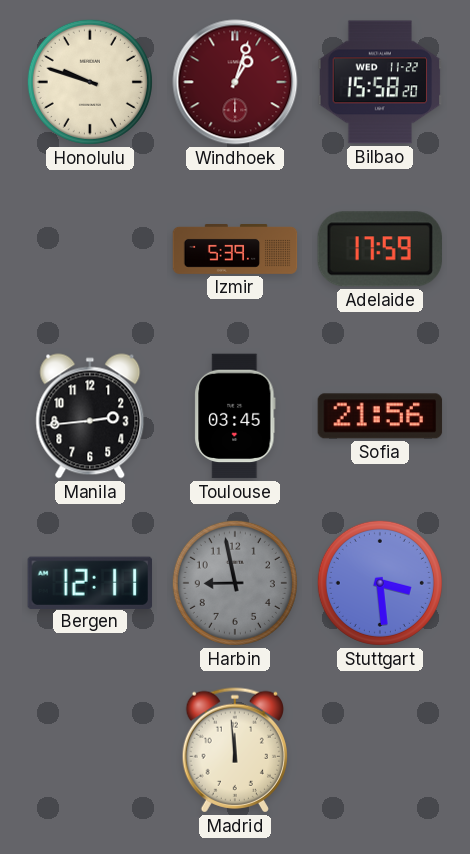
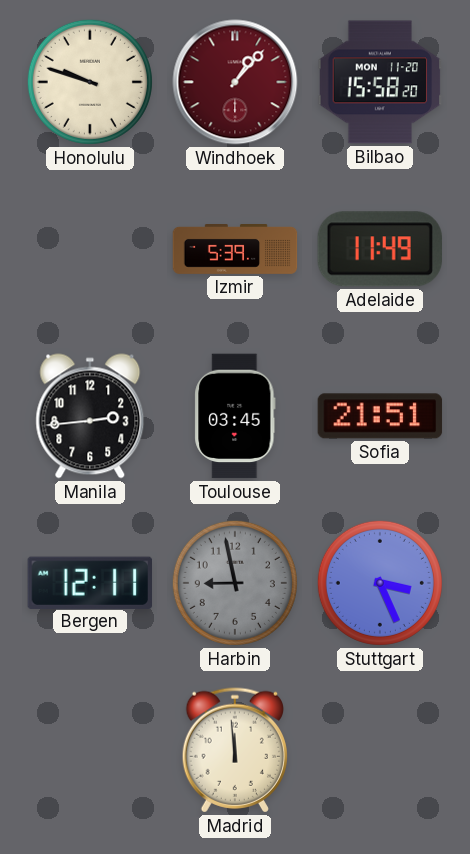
Windhoek: 1:03 -> 1:07 (235, 82)
Bilbao date: WED 11-22 -> MON 11-20 (380, 82)
Adelaide: 17:59 -> 11:49 (380, 249)
Sofia: 21:56 -> 21:51 (380, 416)
Stuttgart: 3:29 -> 3:26 (380, 583)
